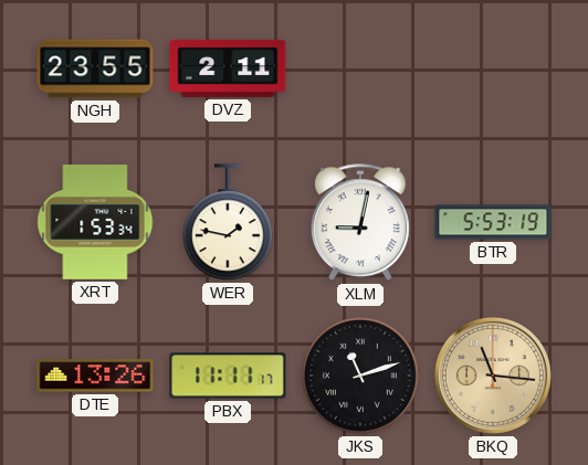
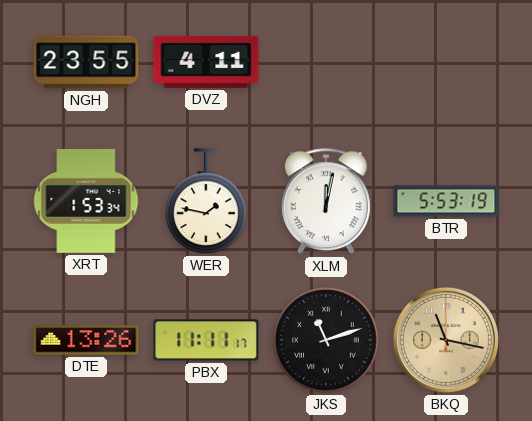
DVZ: 2:11 -> 4:11 (206, 62)
XLM: 9:02 -> 12:02 (326, 202)
BKQ: 11:16 -> 11:17 (446, 340)
